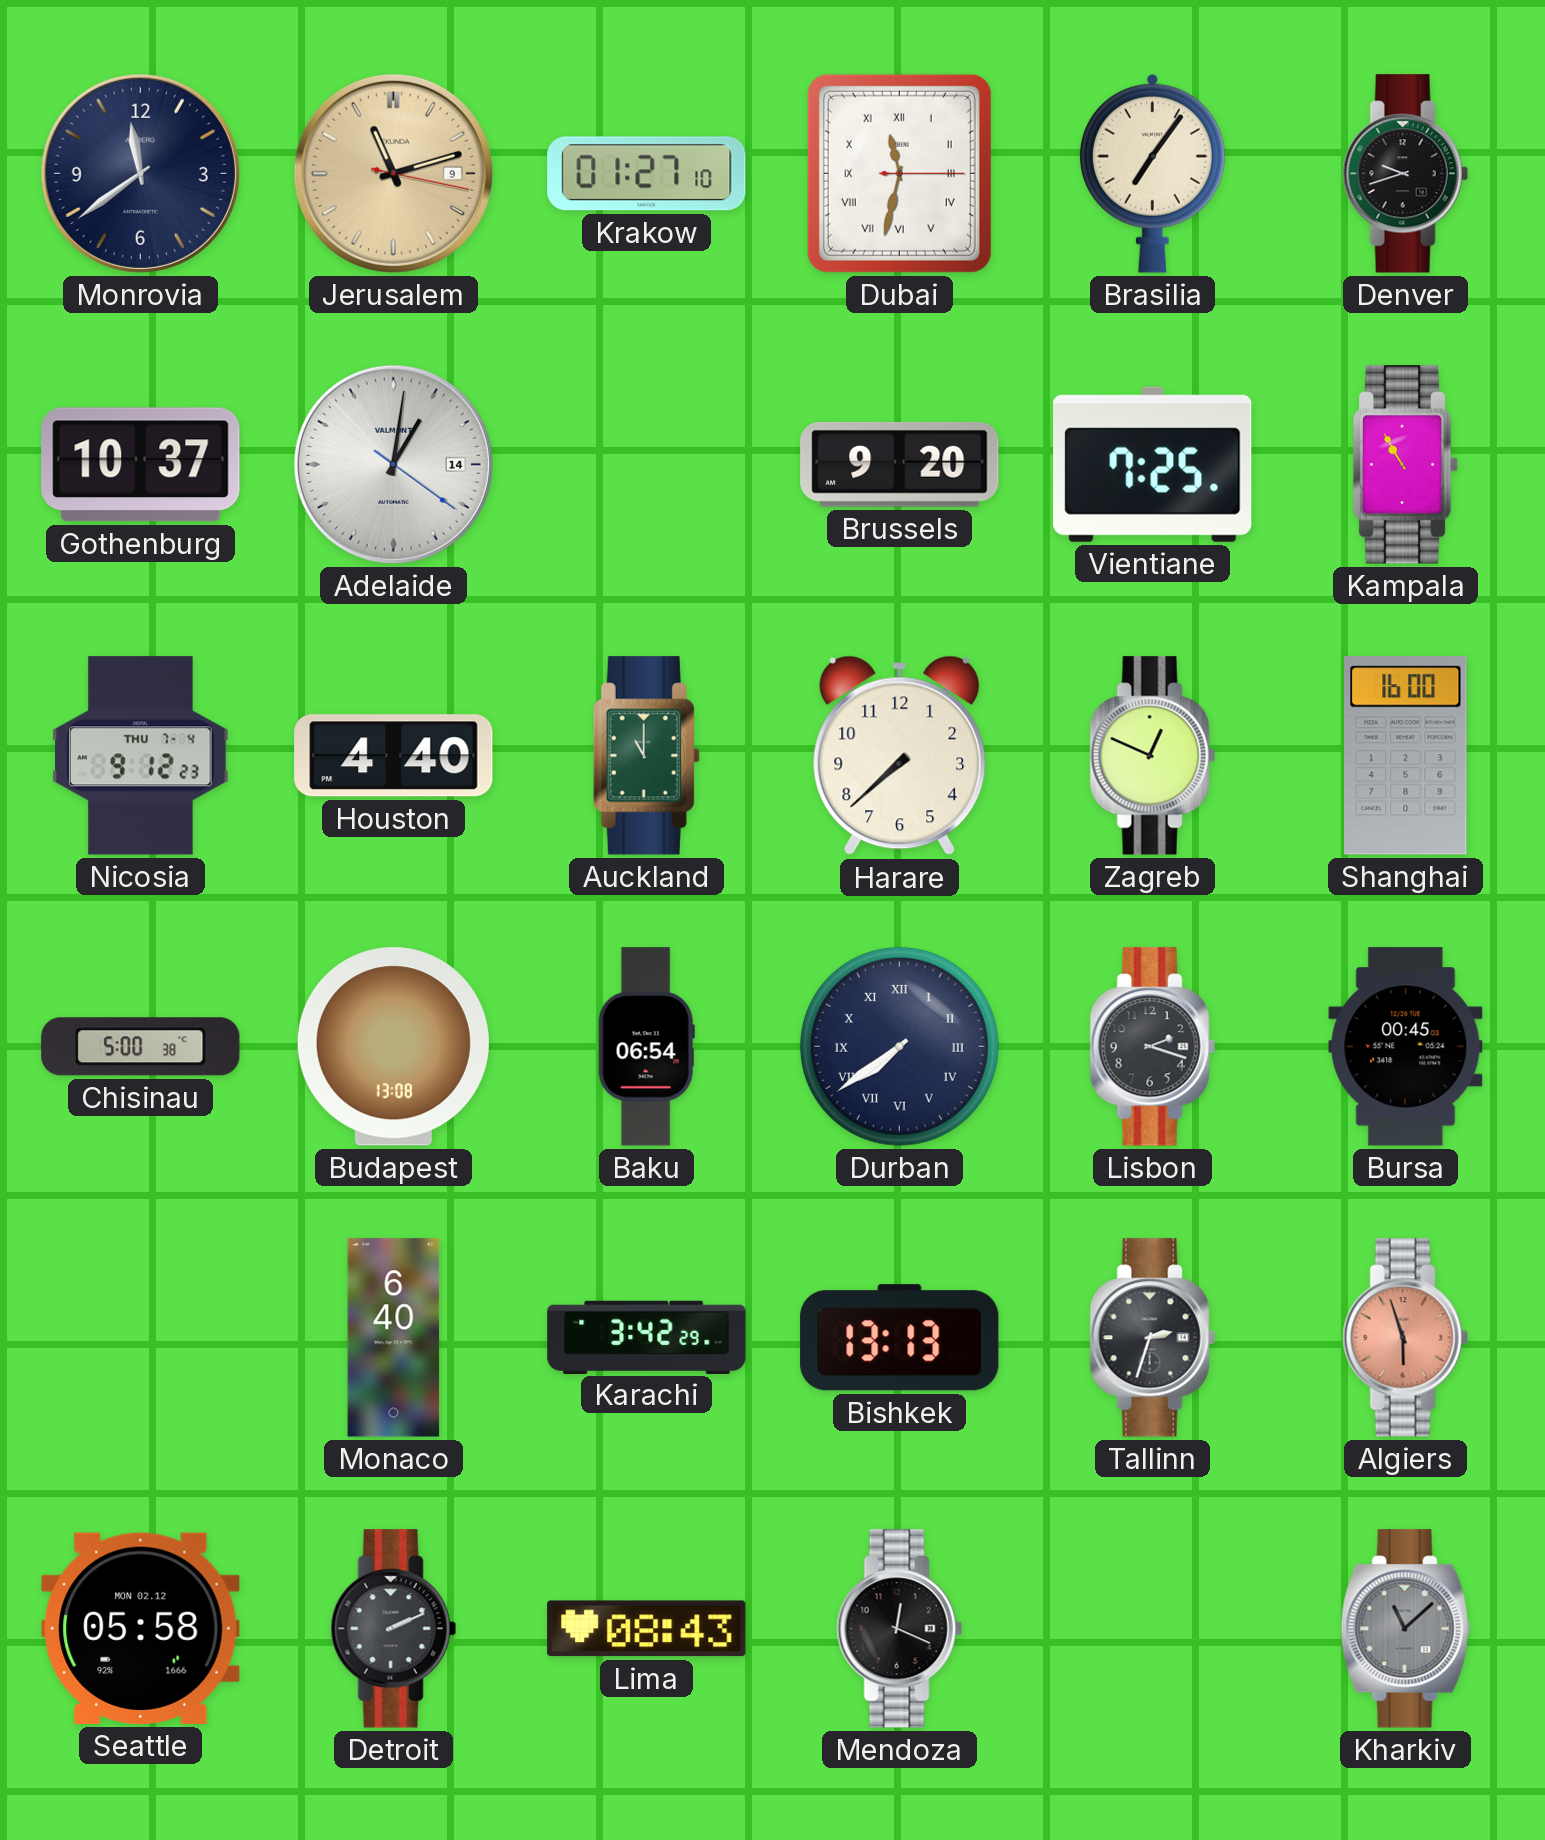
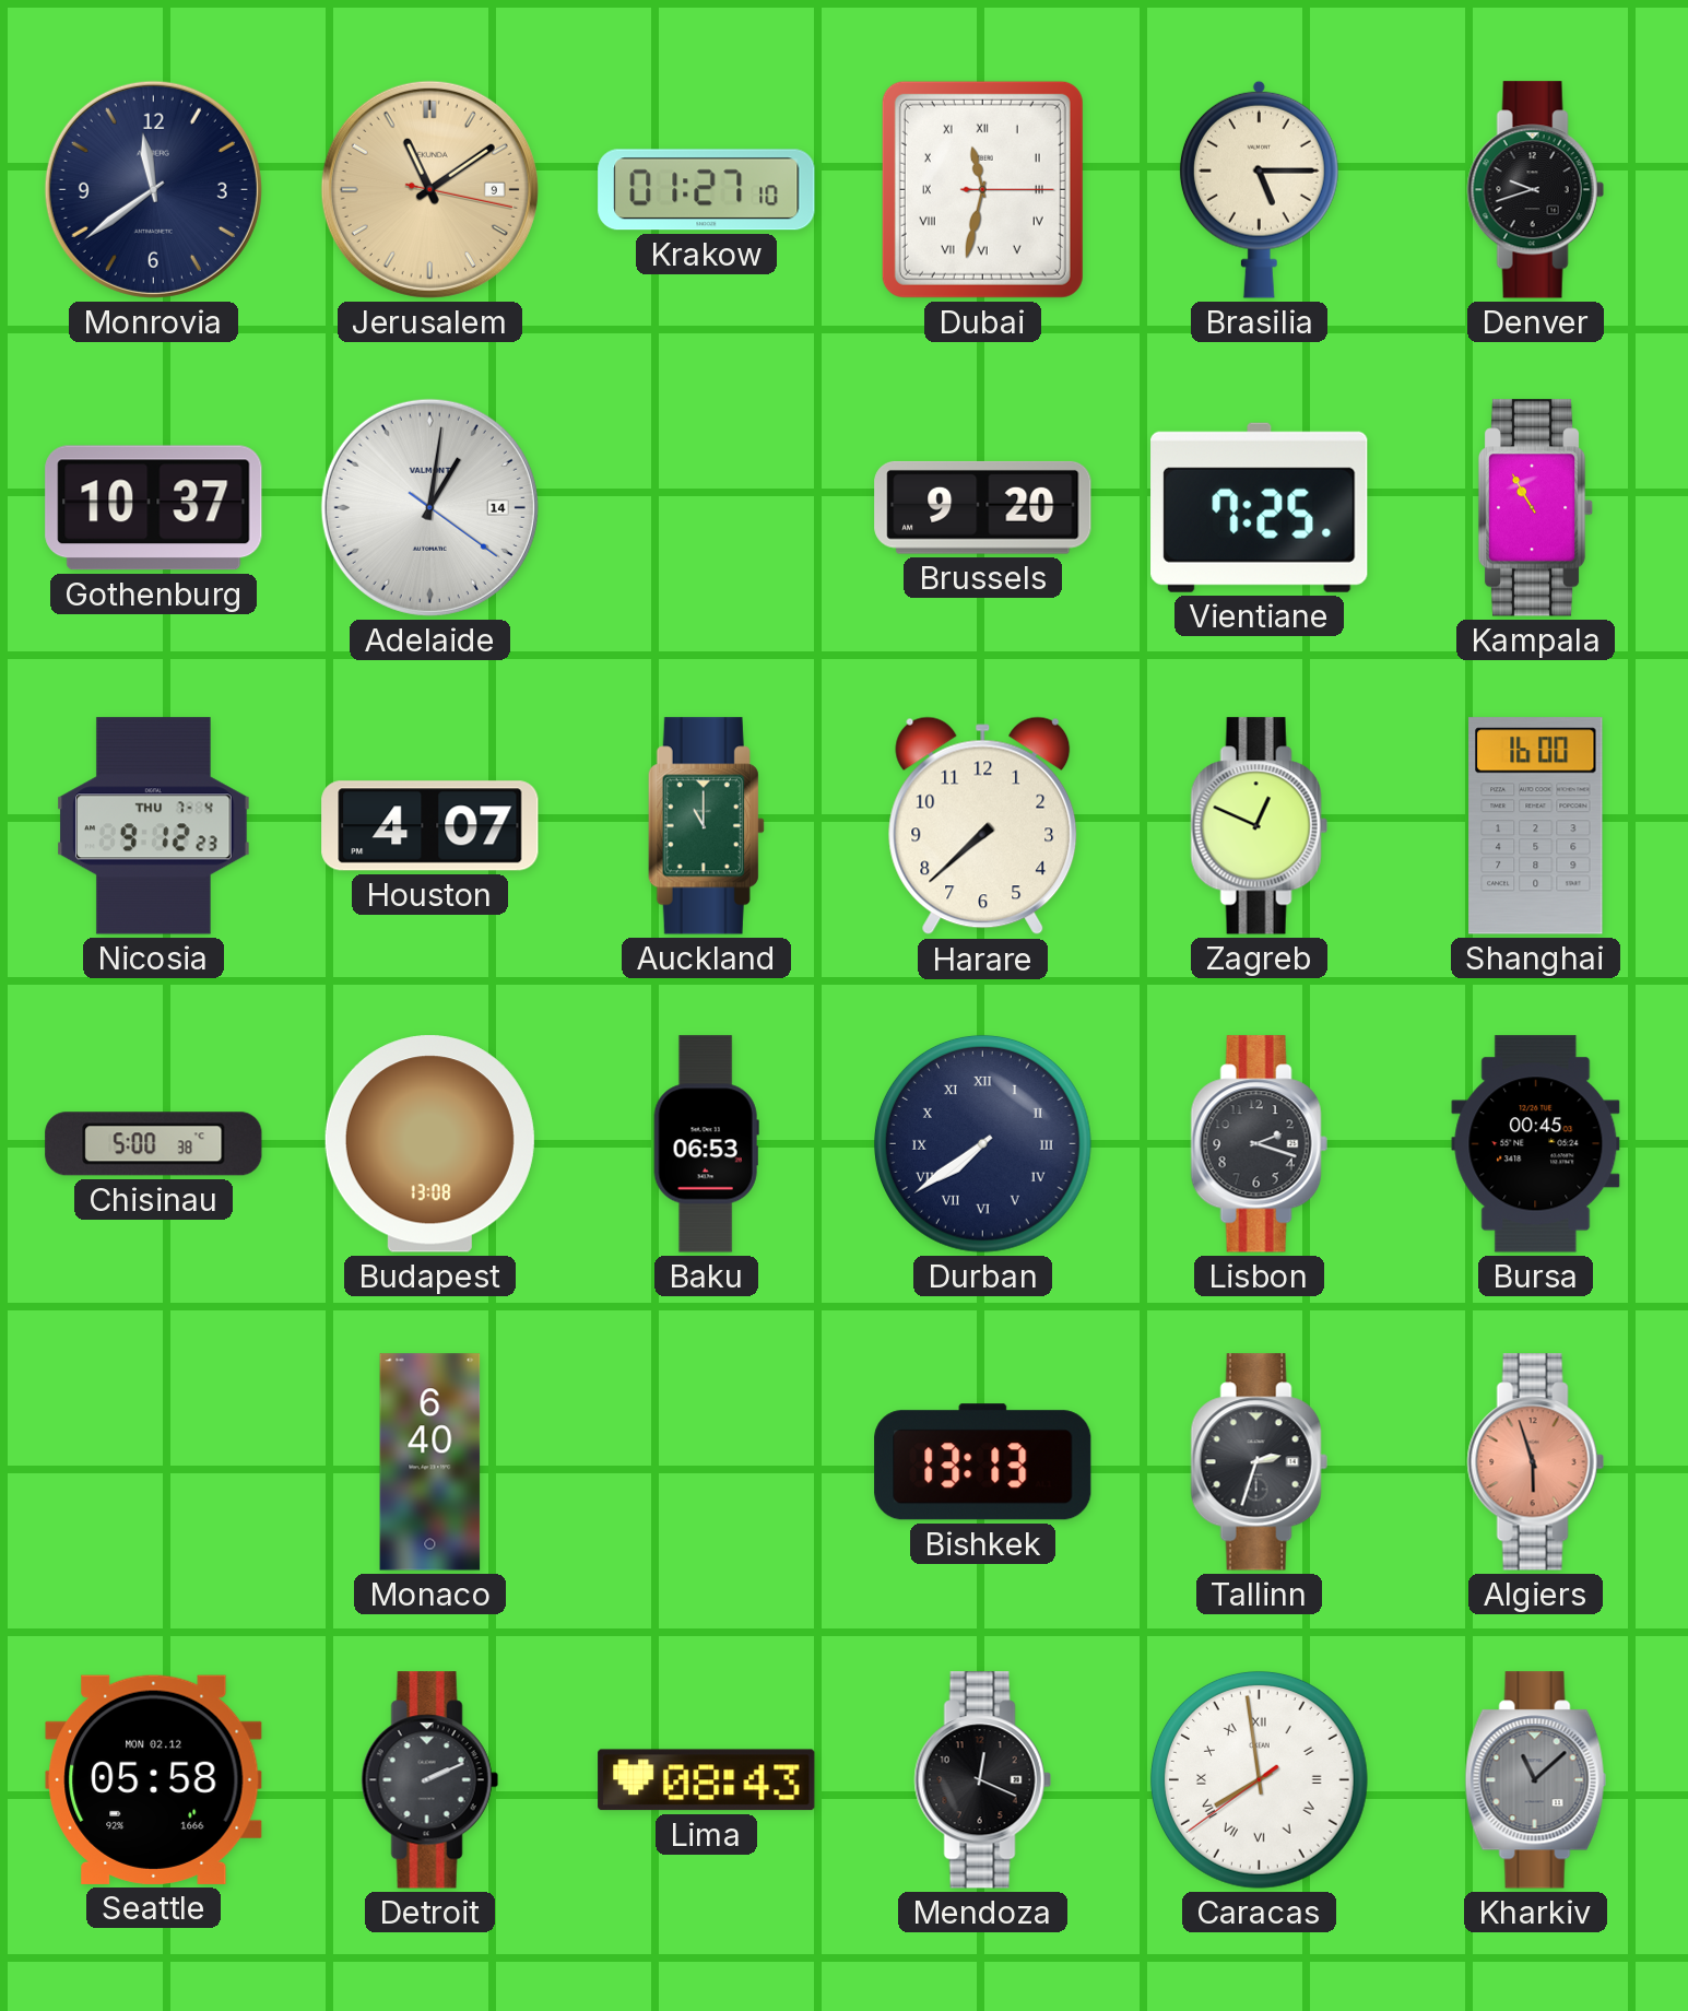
Jerusalem: 11:12 -> 11:09 (429, 189)
Brasilia: 7:06 -> 5:15 (1259, 189)
Houston: 4:40 -> 4:07 (430, 826)
Baku: 06:54 -> 06:53 (706, 1144)
Karachi: 3:42 -> none (647, 1337)
Caracas: none -> 7:58 (1259, 1779)
